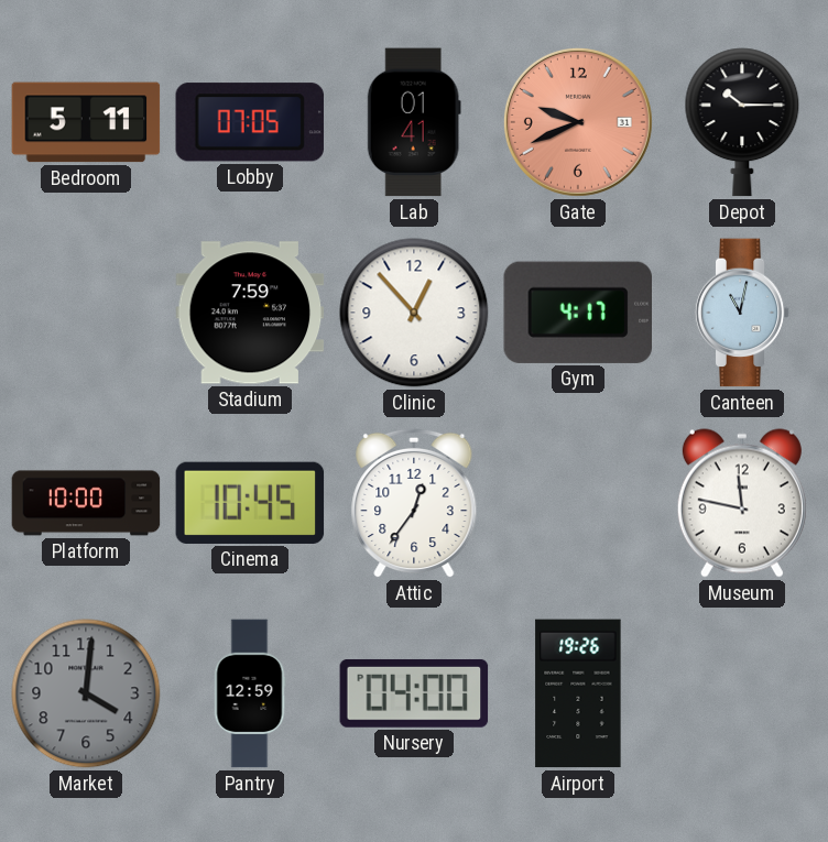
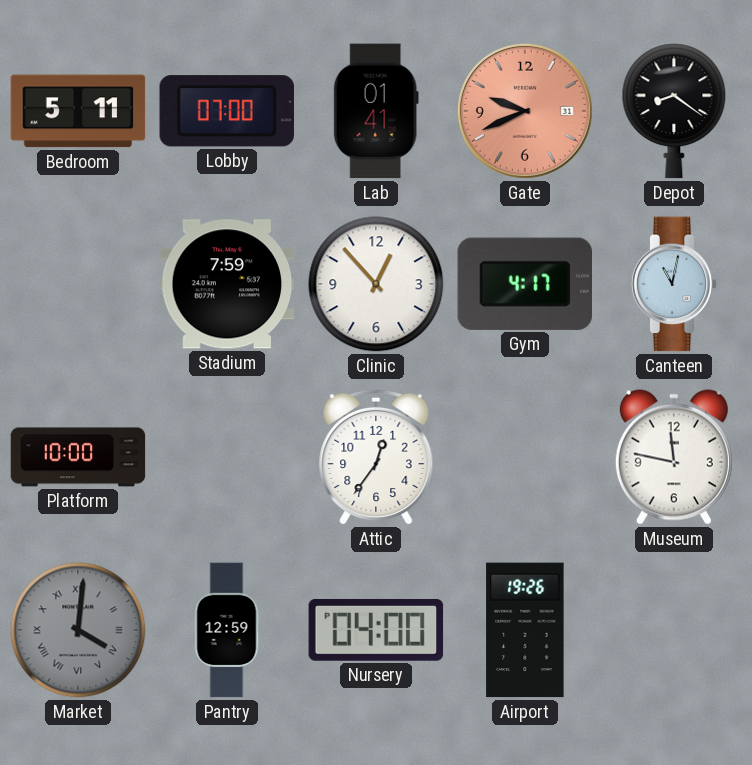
Lobby: 07:05 -> 07:00 (226, 111)
Depot: 10:15 -> 8:21 (674, 111)
Cinema: 10:45 -> none (250, 503)
Market numerals: Arabic -> Roman (78, 630)
